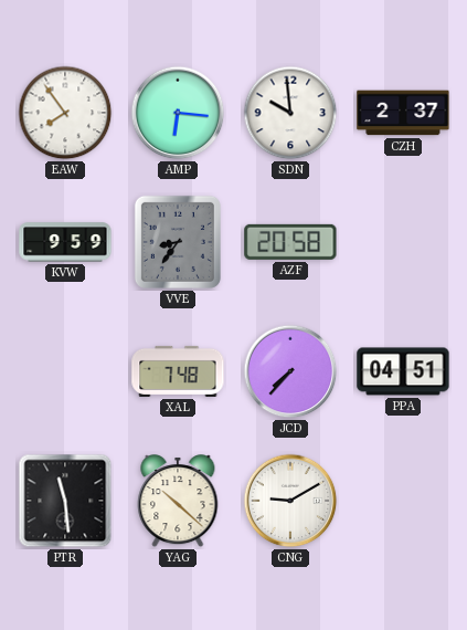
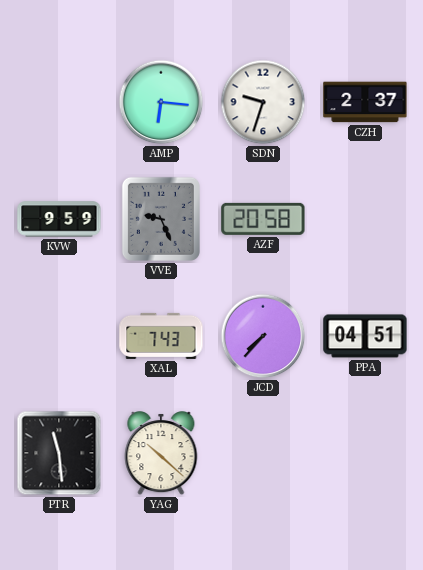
EAW: 7:54 -> none (65, 113)
SDN: 9:59 -> 9:33 (263, 102)
VVE: 8:36 -> 9:26 (161, 219)
XAL: 7:48 -> 7:43 (161, 336)
CNG: 9:10 -> none (290, 501)
